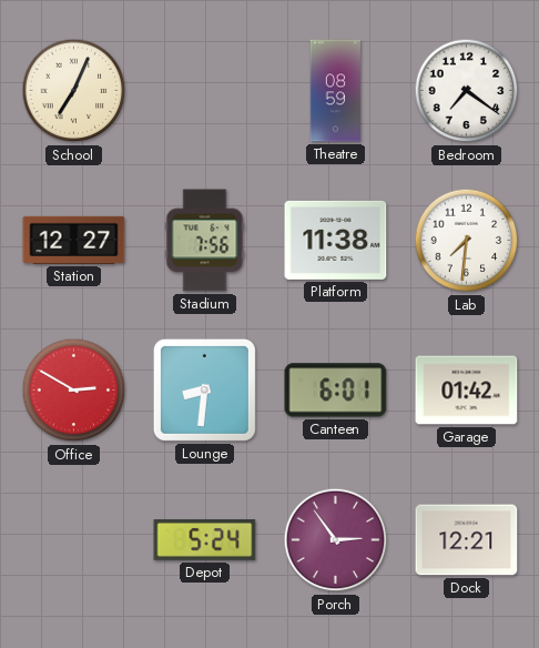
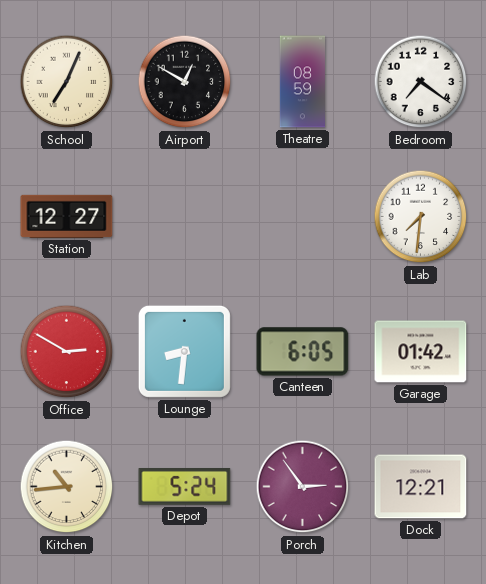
Airport: none -> 12:50 (185, 82)
Stadium: 7:56 -> none (205, 241)
Platform: 11:38 -> none (336, 240)
Canteen: 6:01 -> 6:05 (303, 352)
Kitchen: none -> 10:44 (67, 487)
